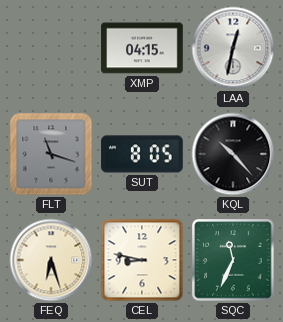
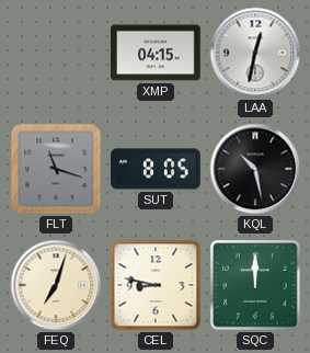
KQL: 10:23 -> 10:28 (255, 169)
FEQ: 6:27 -> 7:03 (56, 285)
SQC: 11:34 -> 12:00 (255, 285)
